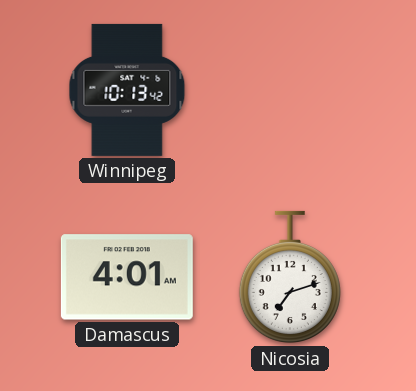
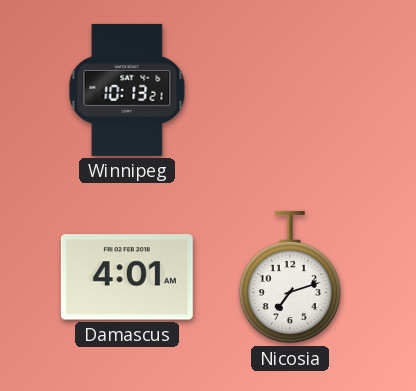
Winnipeg: 10:13:42 -> 10:13:21 (127, 90)
